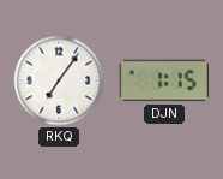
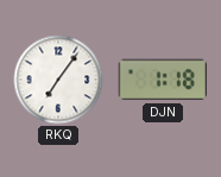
DJN: 1:15 -> 1:18 (163, 80)
